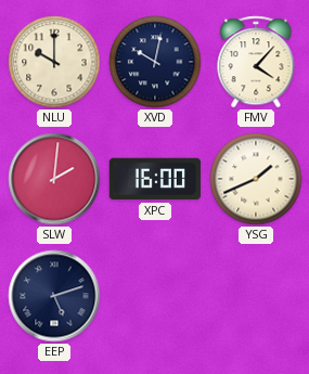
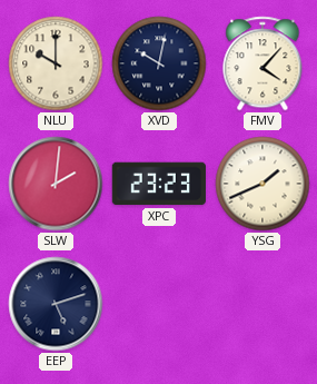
XPC: 16:00 -> 23:23 (159, 184)
